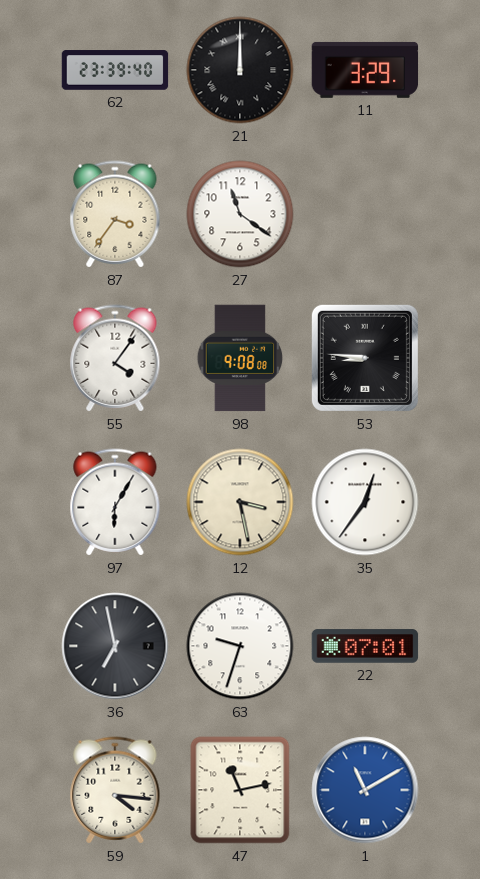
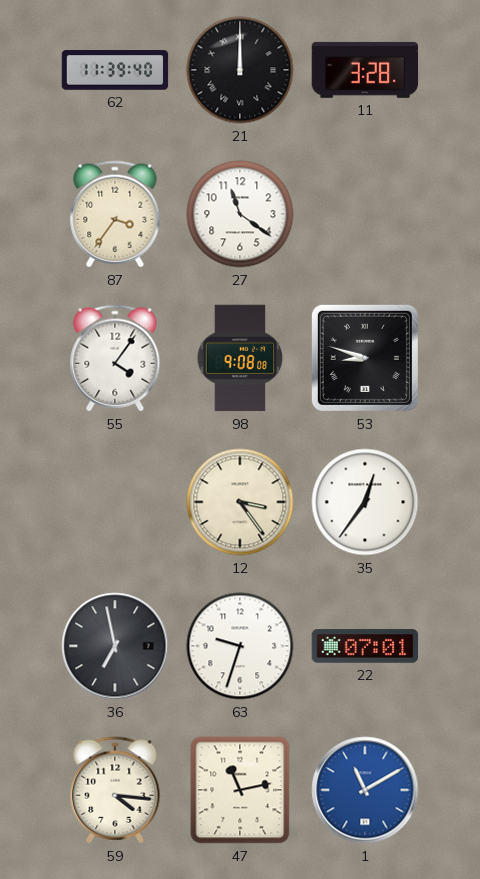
62: 23:39 -> 11:39 (115, 70)
11: 3:29 -> 3:28 (365, 70)
53: 8:46 -> 8:48 (365, 358)
97: 6:05 -> none (115, 502)
12: 3:28 -> 3:24 (240, 502)
